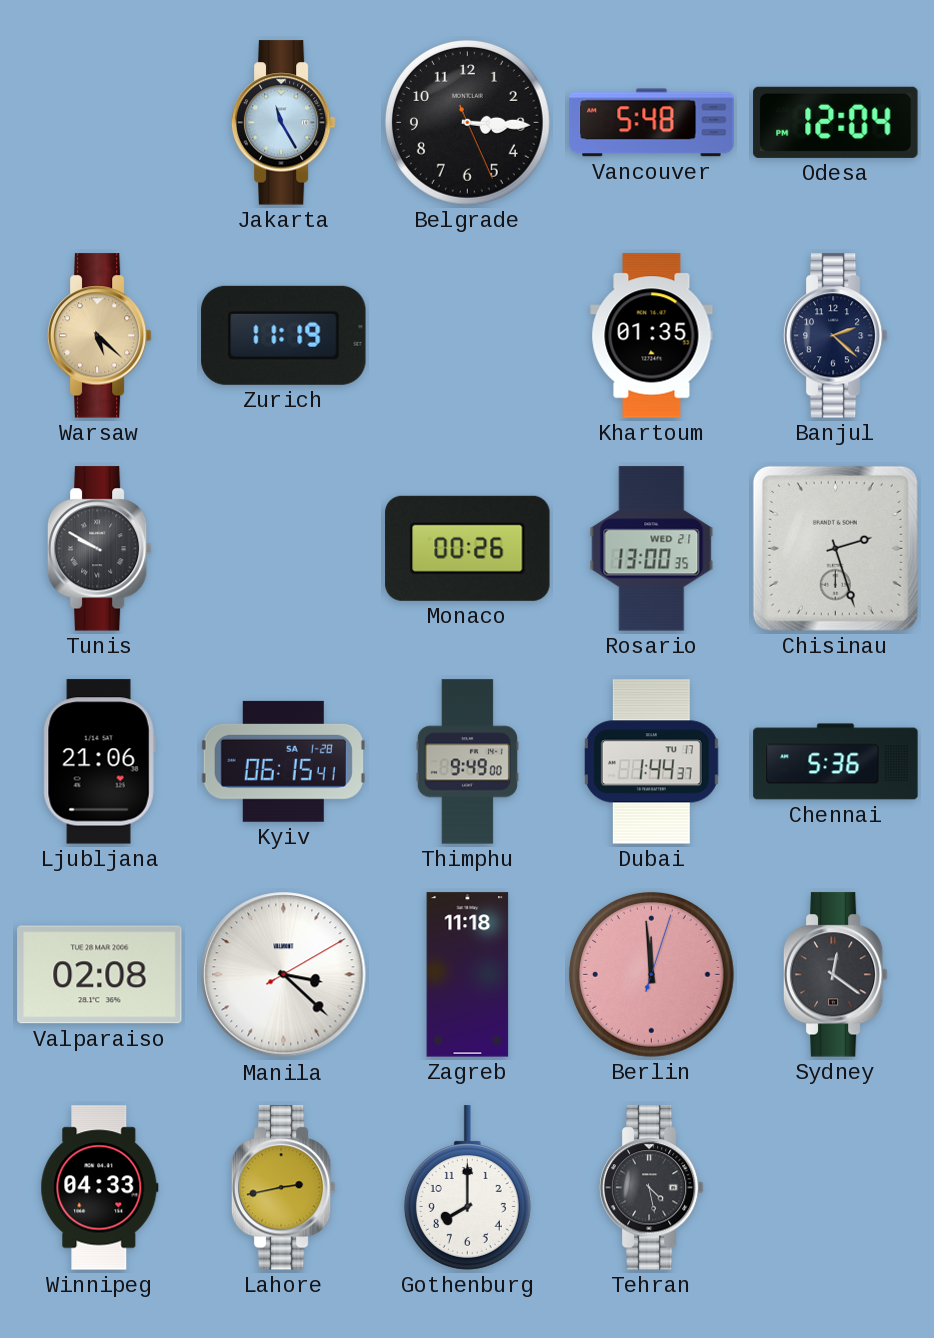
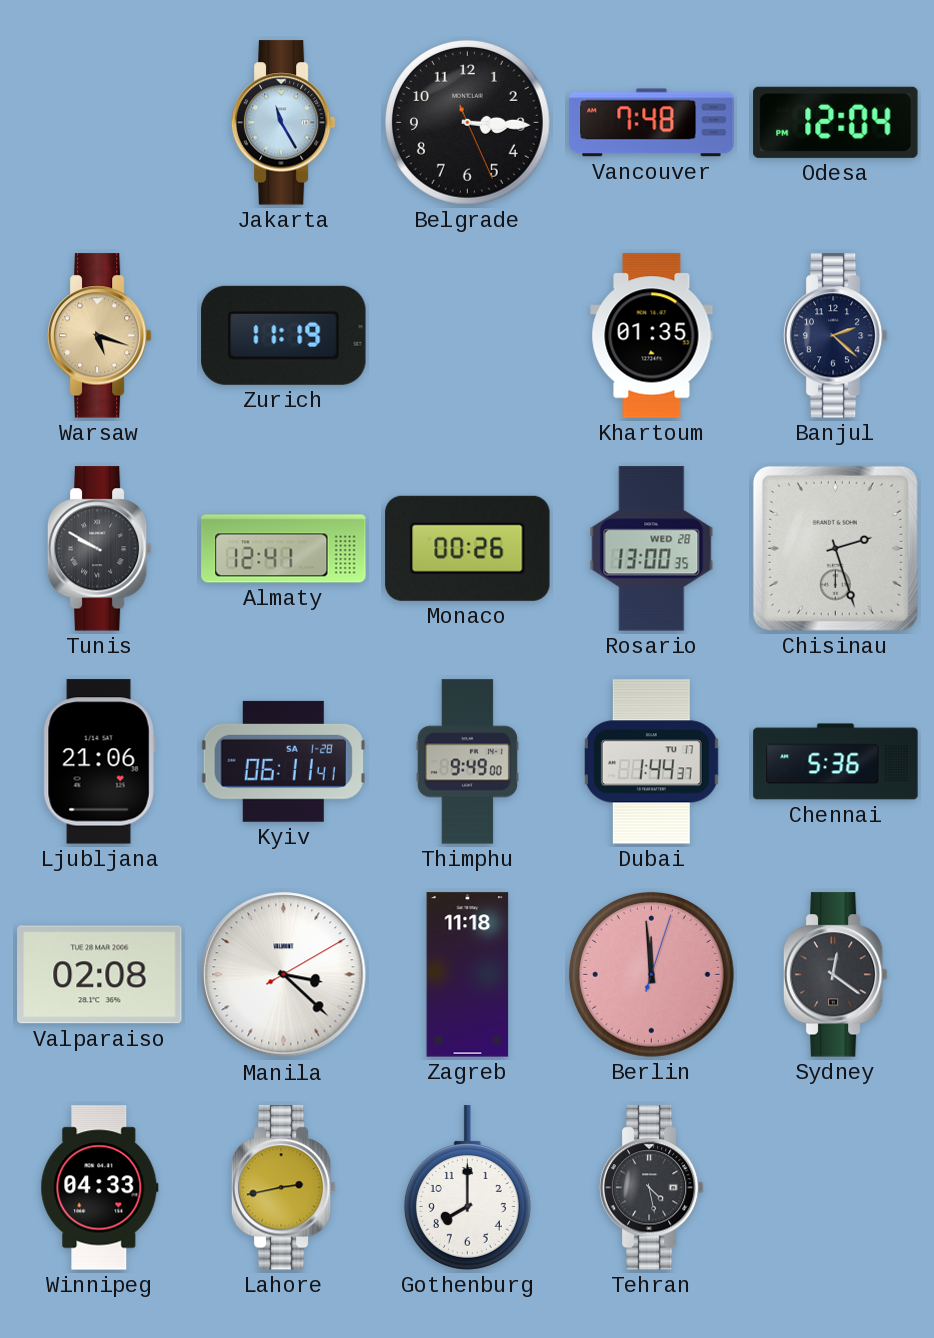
Vancouver: 5:48 -> 7:48 (652, 123)
Warsaw: 5:22 -> 5:18 (99, 336)
Almaty: none -> 12:41 (284, 549)
Rosario date: WED 21 -> WED 28 (652, 549)
Kyiv: 06:15 -> 06:11 (283, 761)
